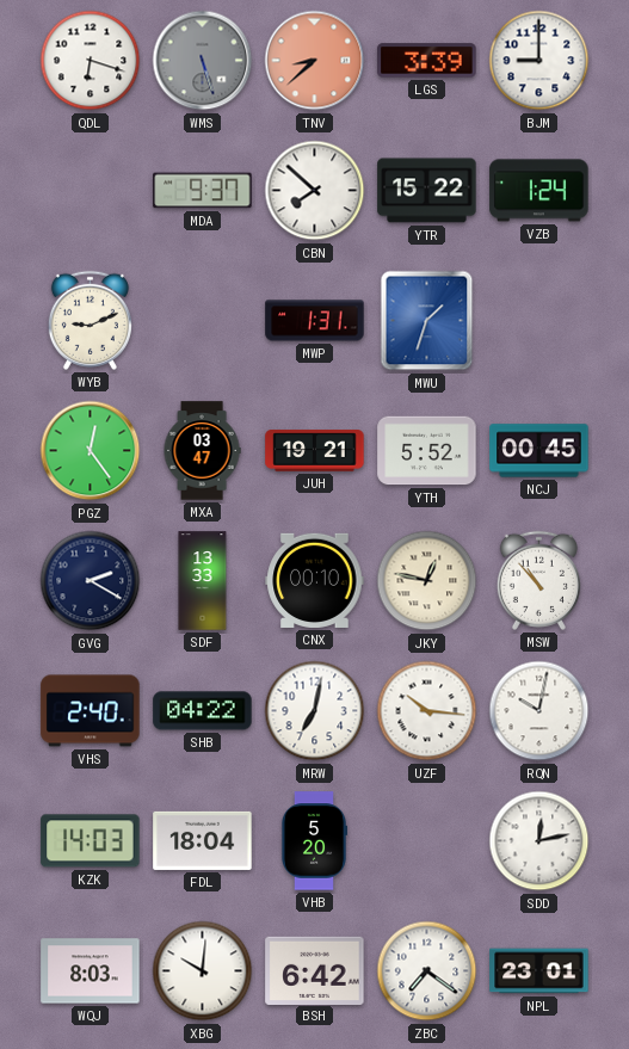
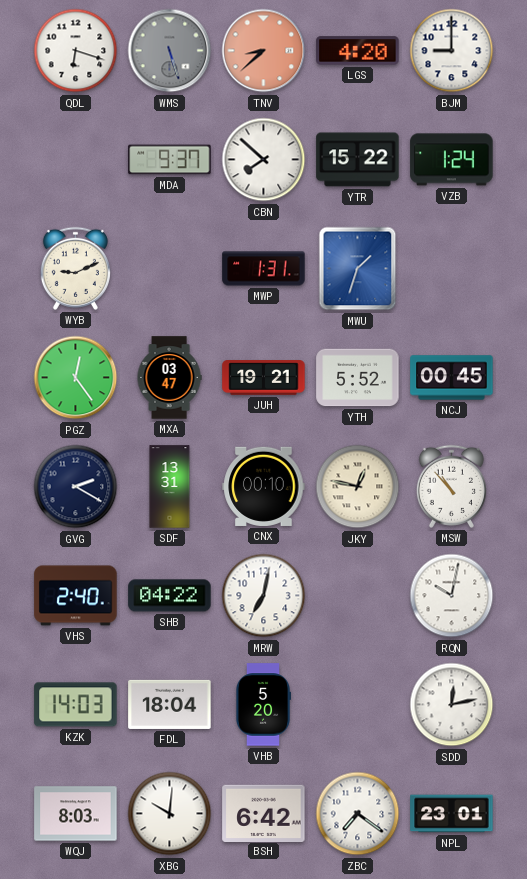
LGS: 3:39 -> 4:20 (358, 51)
SDF: 13:33 -> 13:31 (170, 487)
UZF: 10:16 -> none (427, 711)
